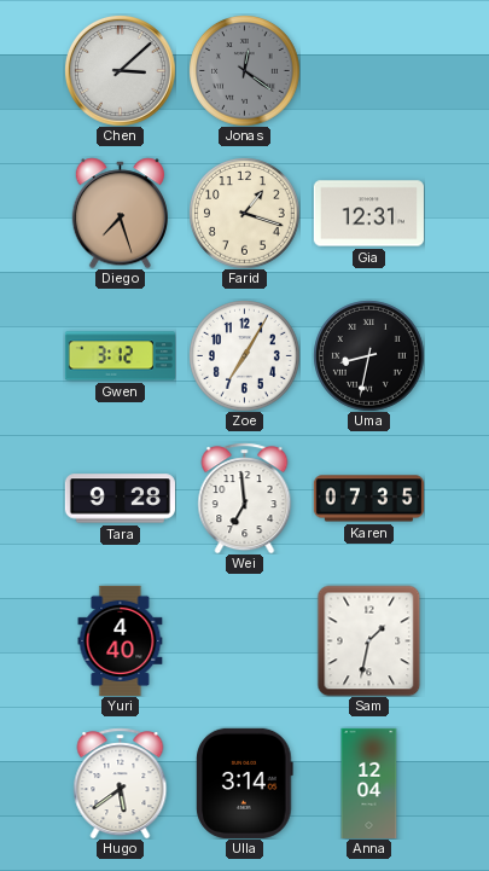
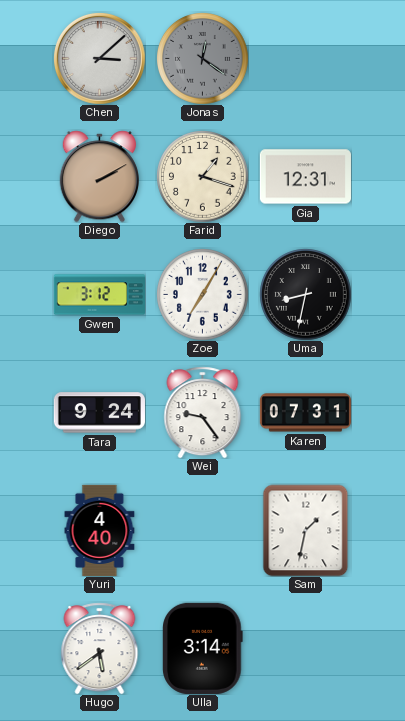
Diego: 7:27 -> 2:10 (99, 176)
Tara: 9:28 -> 9:24 (99, 413)
Wei: 6:59 -> 9:24 (203, 412)
Karen: 07:35 -> 07:31 (305, 413)
Anna: 12:04 -> none (369, 783)
